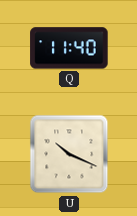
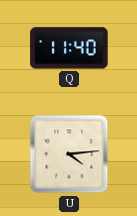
U: 10:19 -> 4:14 (69, 154)
